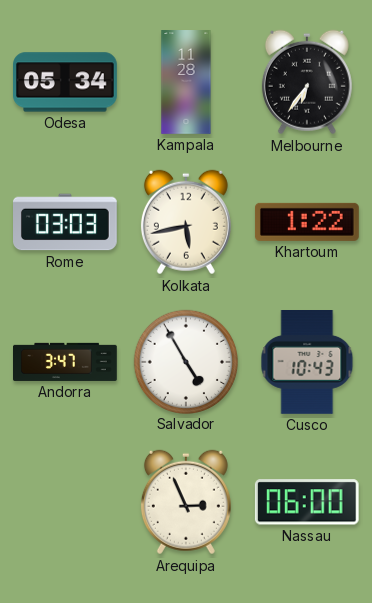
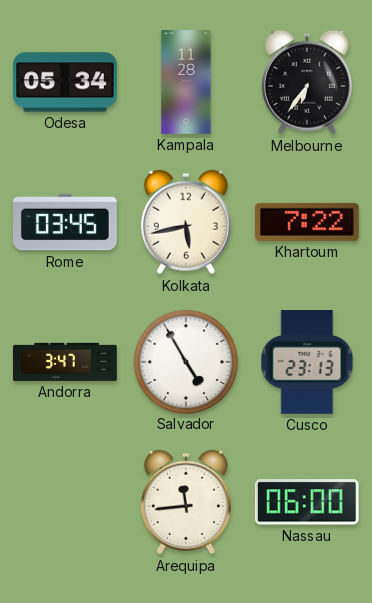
Rome: 03:03 -> 03:45 (66, 222)
Khartoum: 1:22 -> 7:22 (307, 222)
Cusco: 10:43 -> 23:13 (307, 363)
Arequipa: 2:56 -> 11:44 (186, 502)
